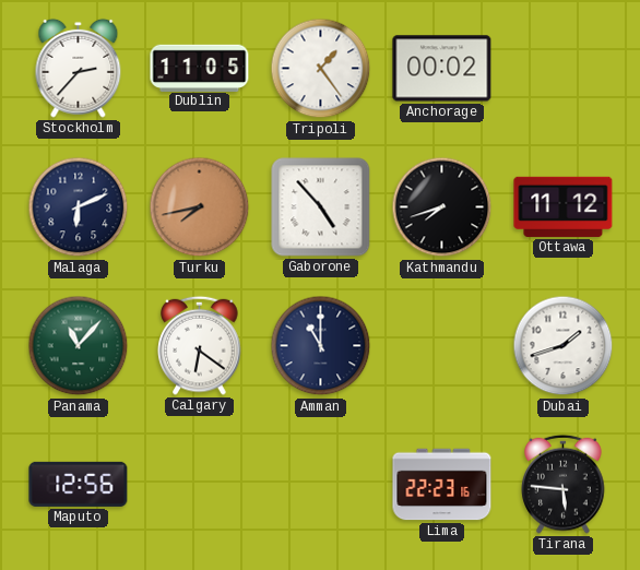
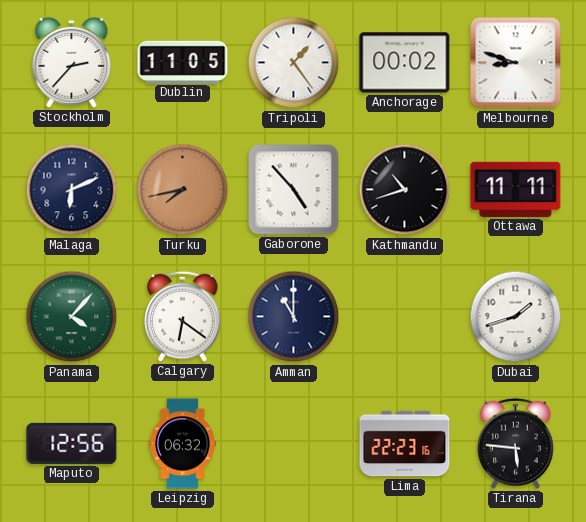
Melbourne: none -> 8:48 (516, 63)
Kathmandu: 7:42 -> 10:42 (405, 190)
Ottawa: 11:12 -> 11:11 (516, 189)
Panama: 11:07 -> 4:07 (72, 317)
Leipzig: none -> 06:32 (183, 444)
